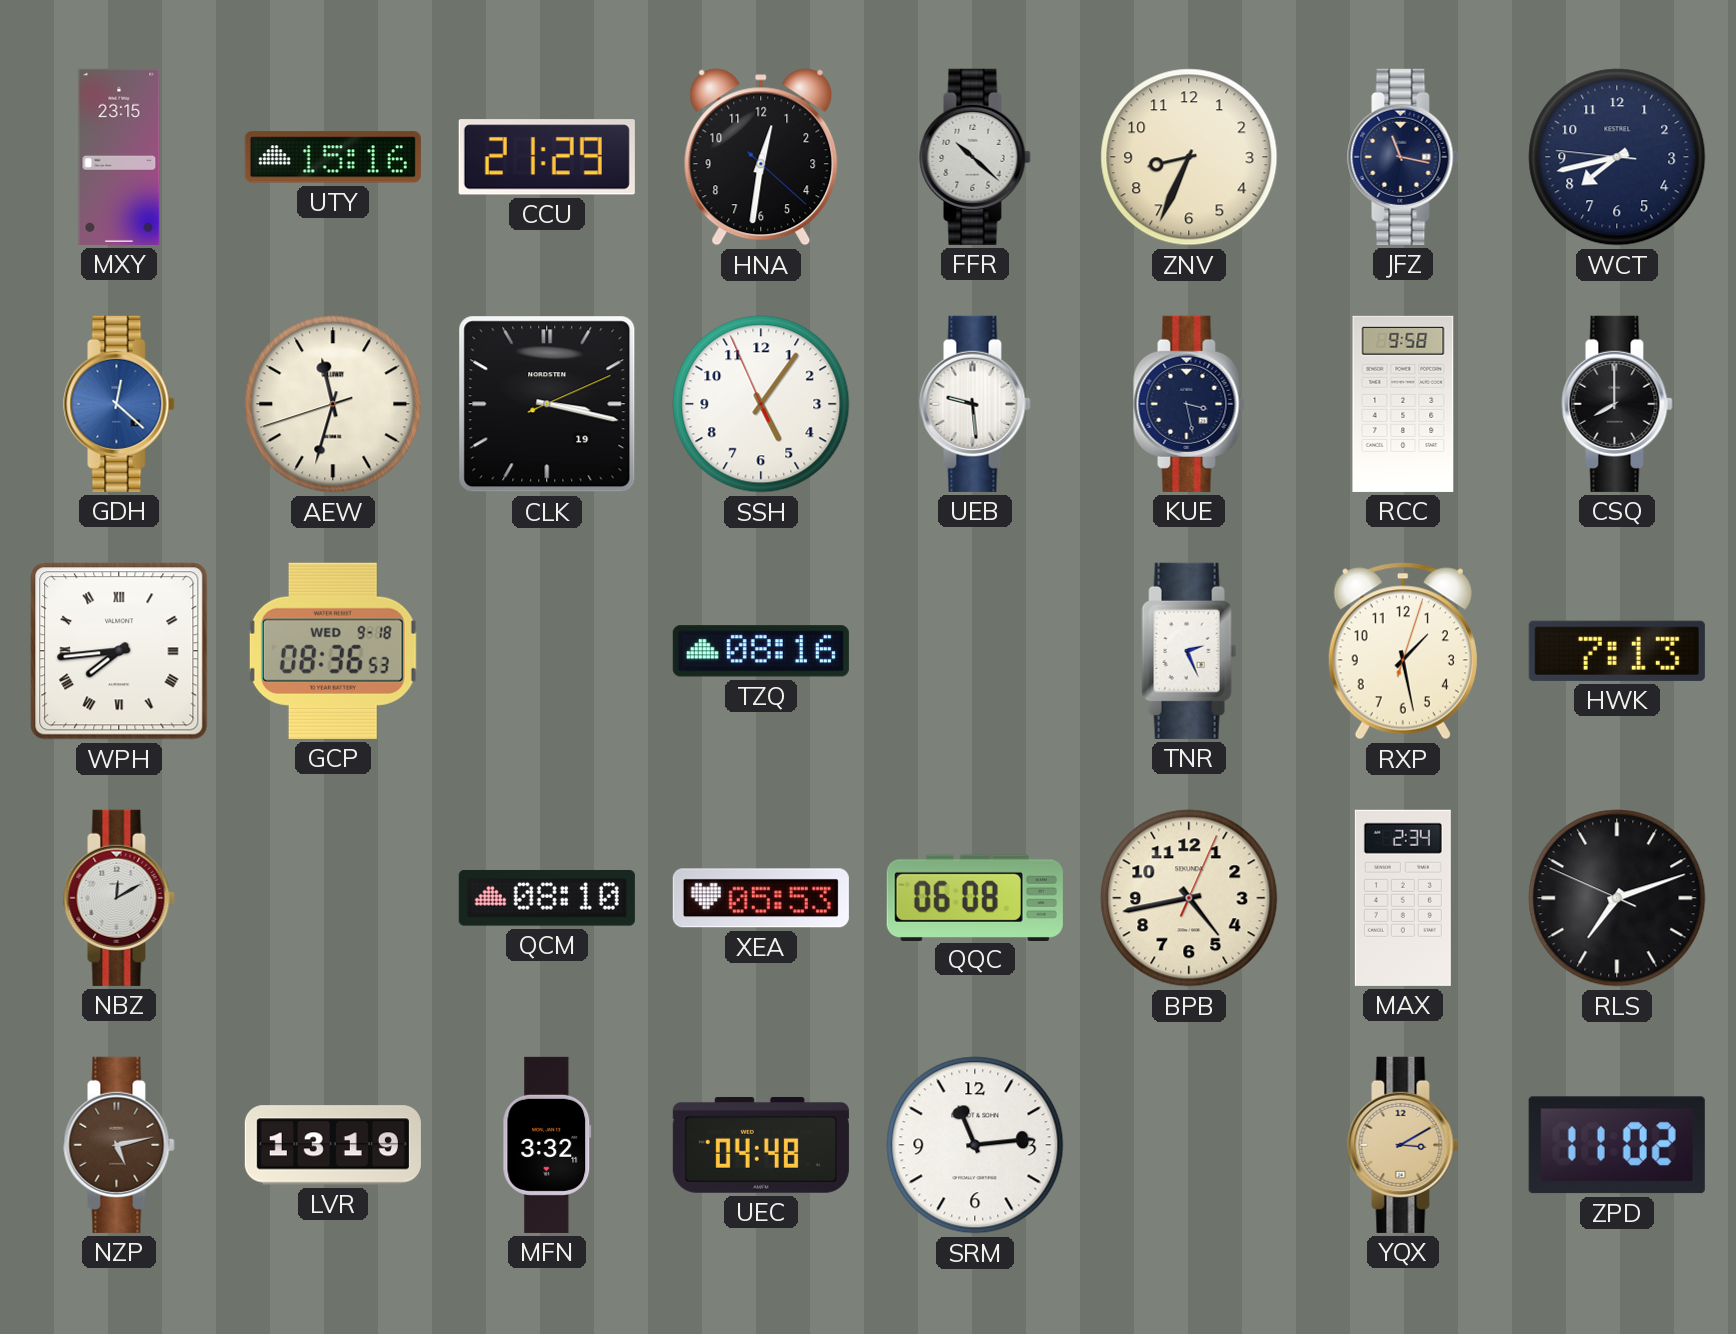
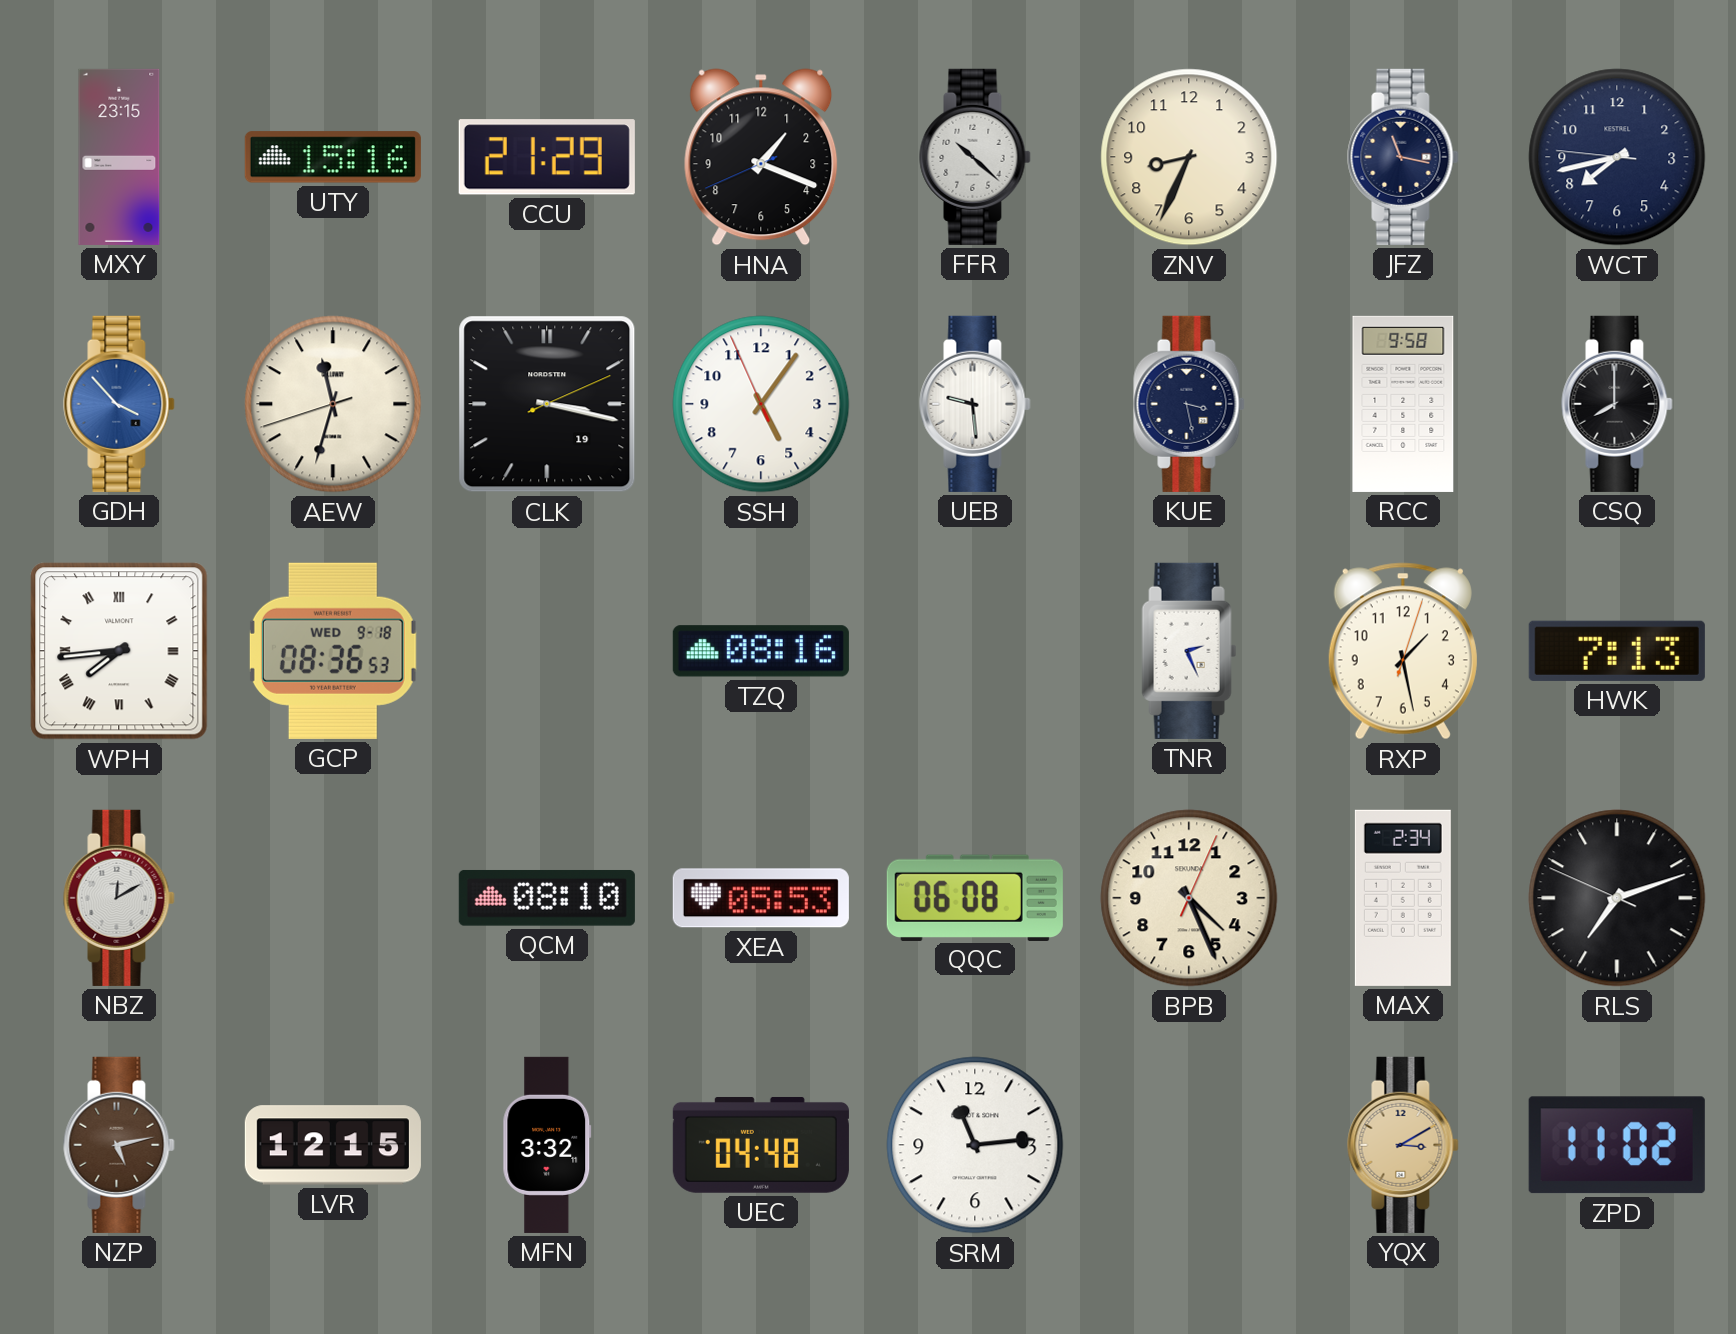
HNA: 12:31 -> 1:18 (761, 157)
GDH: 12:22 -> 3:53 (119, 404)
BPB: 4:43 -> 4:26 (1189, 898)
LVR: 13:19 -> 12:15 (333, 1145)
